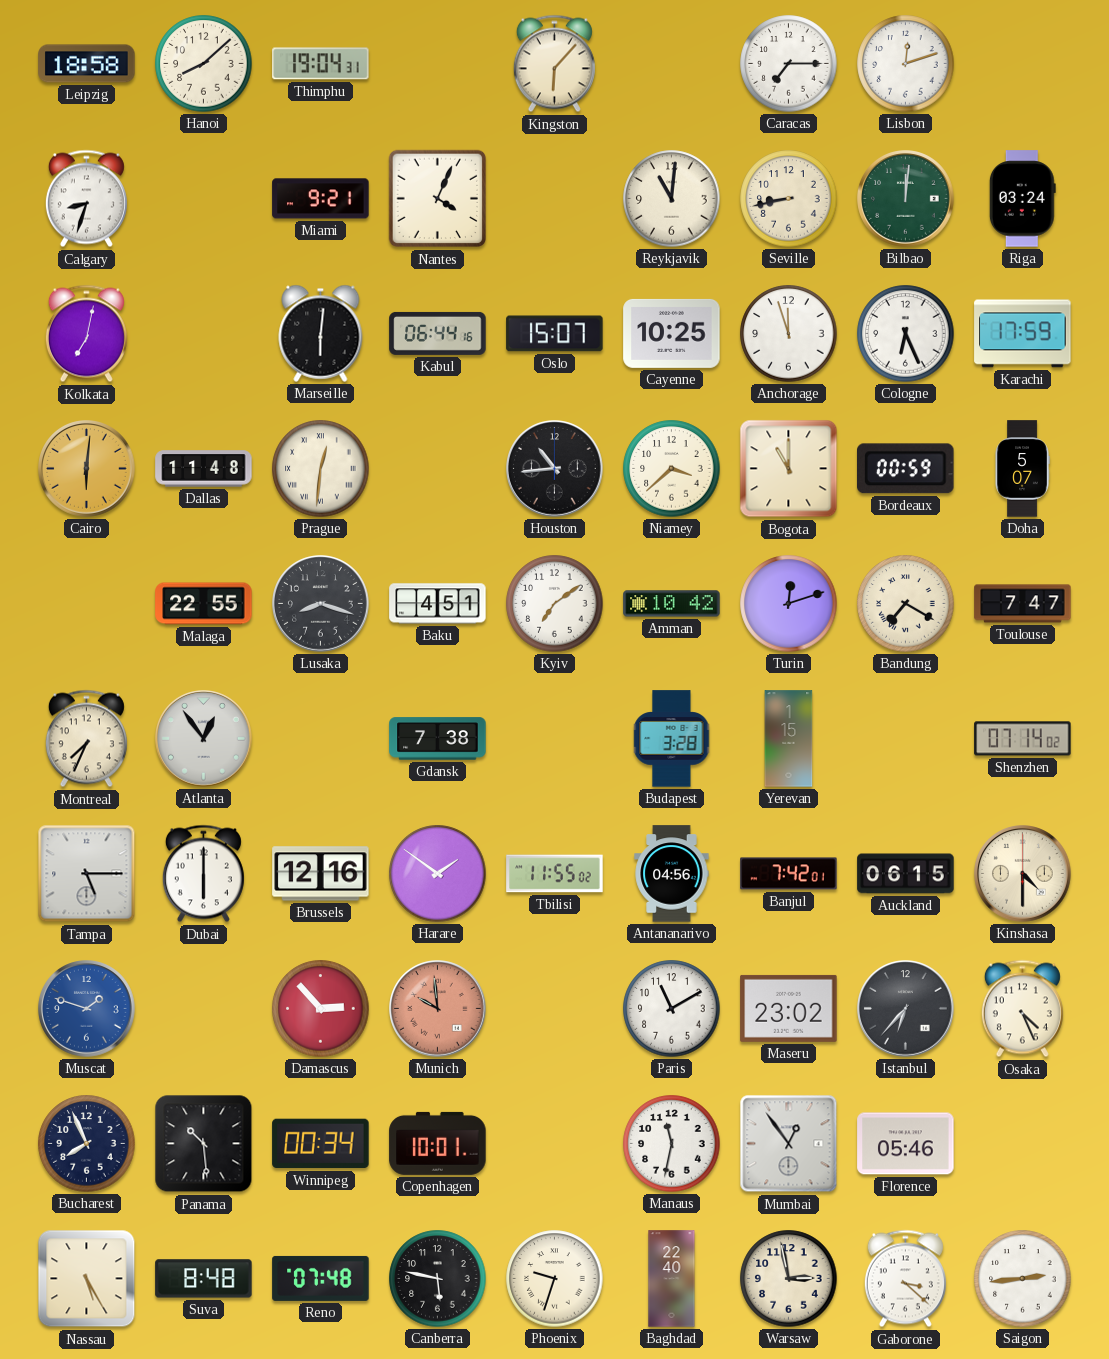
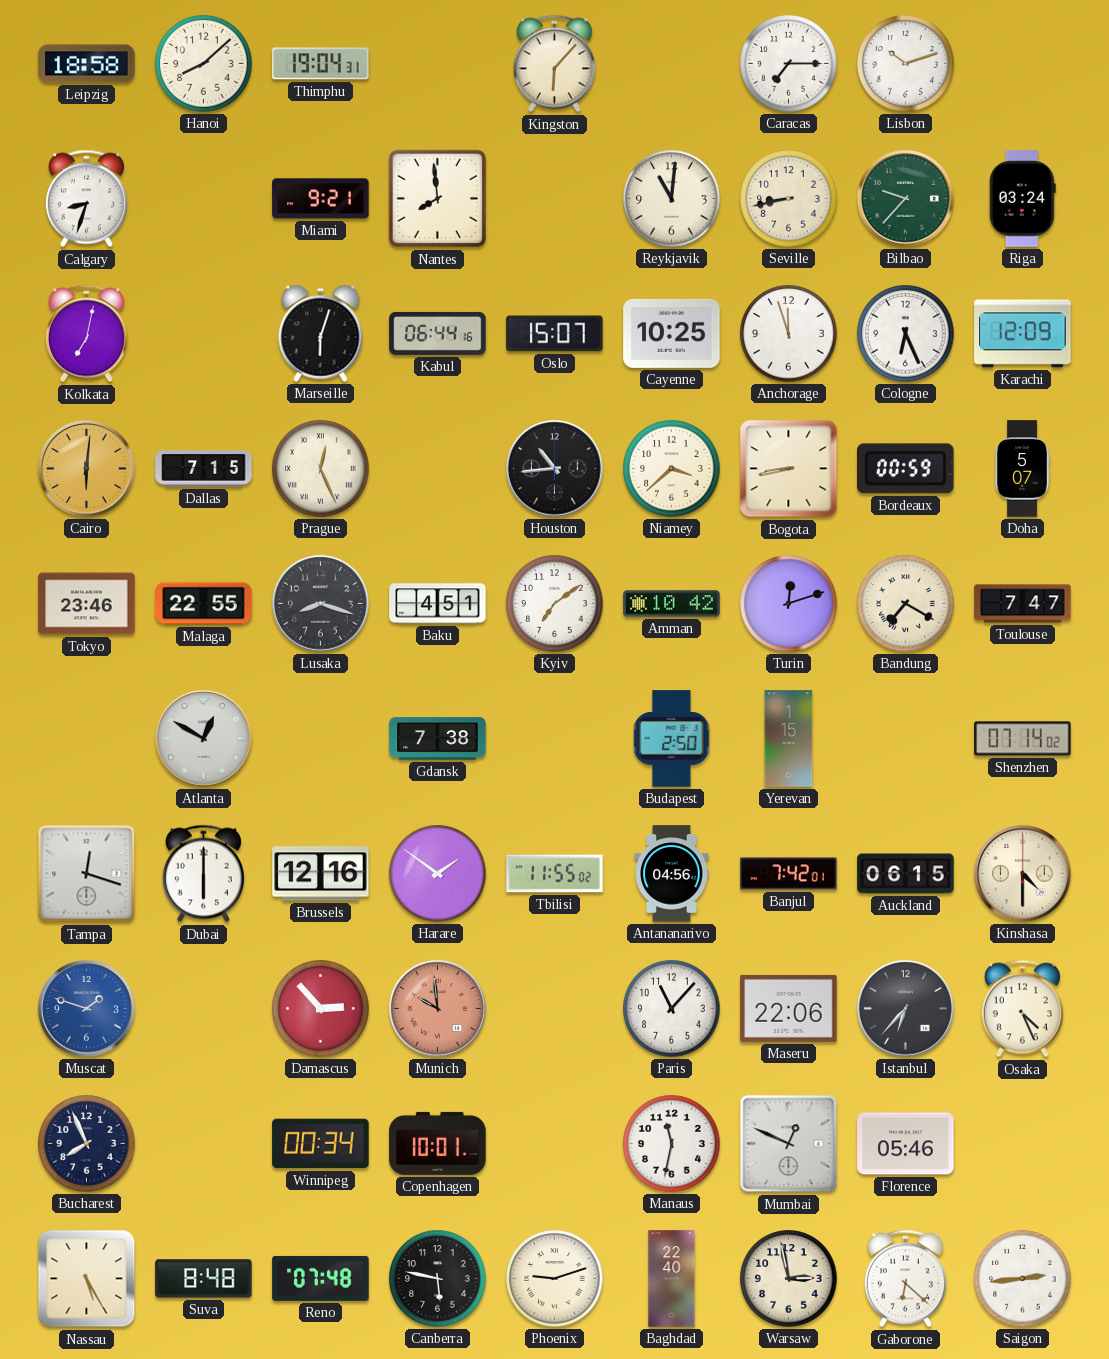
Lisbon: 12:12 -> 10:12 (906, 64)
Nantes: 4:04 -> 7:59 (438, 199)
Bilbao: 12:01 -> 9:37 (906, 199)
Marseille: 6:01 -> 6:03 (321, 333)
Karachi: 17:59 -> 12:09 (1023, 334)
Dallas: 11:48 -> 7:15 (204, 469)
Prague: 12:31 -> 12:26 (321, 469)
Bogota: 11:00 -> 8:43 (789, 469)
Tokyo: none -> 23:46 (87, 604)
Montreal: 7:34 -> none (86, 739)
Atlanta: 12:54 -> 12:50 (204, 739)
Budapest: 3:28 -> 2:50 (672, 739)
Tampa: 5:15 -> 12:18 (87, 874)
Paris: 11:10 -> 11:07 (672, 1009)
Maseru: 23:02 -> 22:06 (789, 1008)
Panama: 10:29 -> none (204, 1144)
Mumbai: 12:54 -> 12:49 (789, 1144)
Phoenix: 9:33 -> 9:12 (555, 1279)
Gaborone: 3:22 -> 6:22 (905, 1279)
